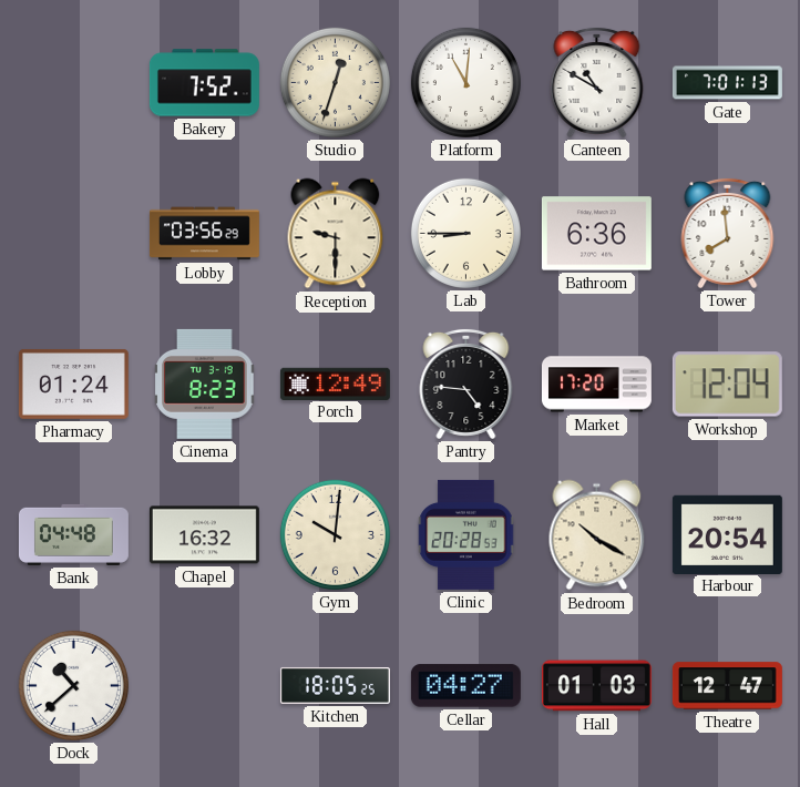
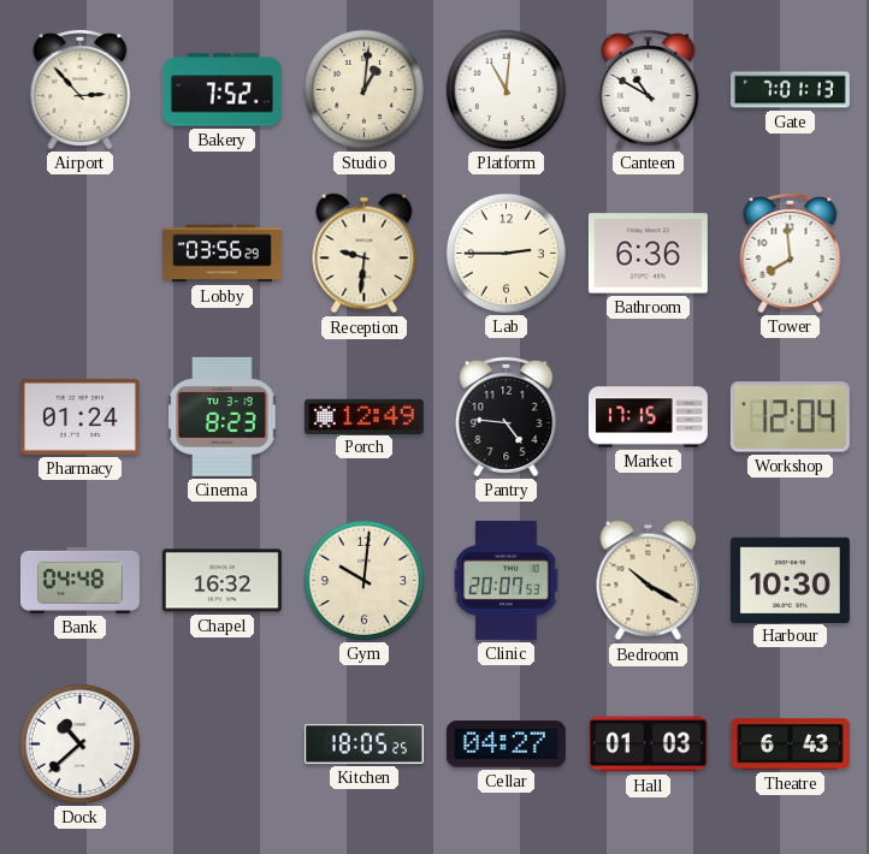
Airport: none -> 2:53 (81, 89)
Studio: 12:33 -> 1:01 (363, 89)
Reception: 9:30 -> 9:31 (365, 254)
Lab: 8:45 -> 2:45 (506, 253)
Market: 17:20 -> 17:15 (648, 417)
Clinic: 20:28 -> 20:07 (507, 580)
Harbour: 20:54 -> 10:30 (790, 580)
Theatre: 12:47 -> 6:43 (790, 745)
